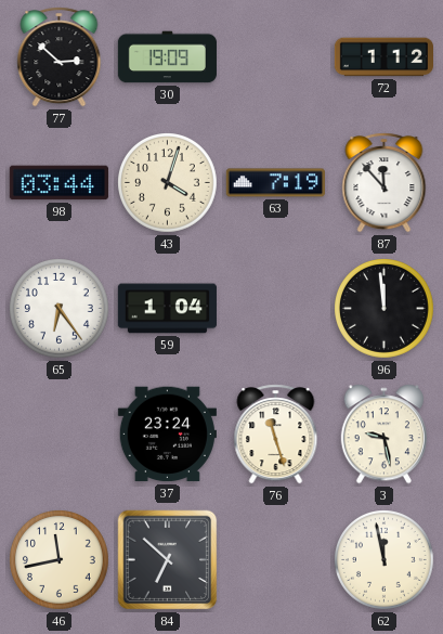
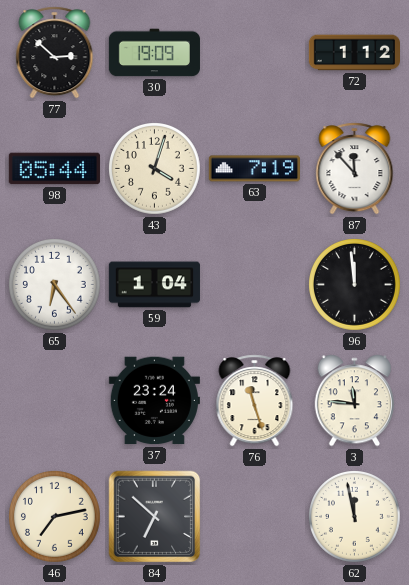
98: 03:44 -> 05:44 (54, 169)
3: 9:28 -> 11:46 (354, 401)
46: 11:43 -> 7:13 (55, 517)
